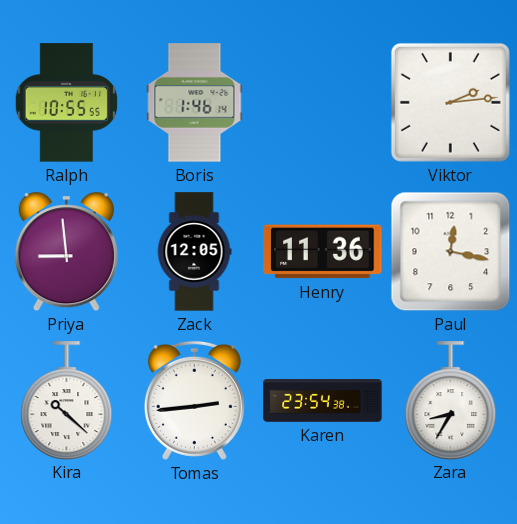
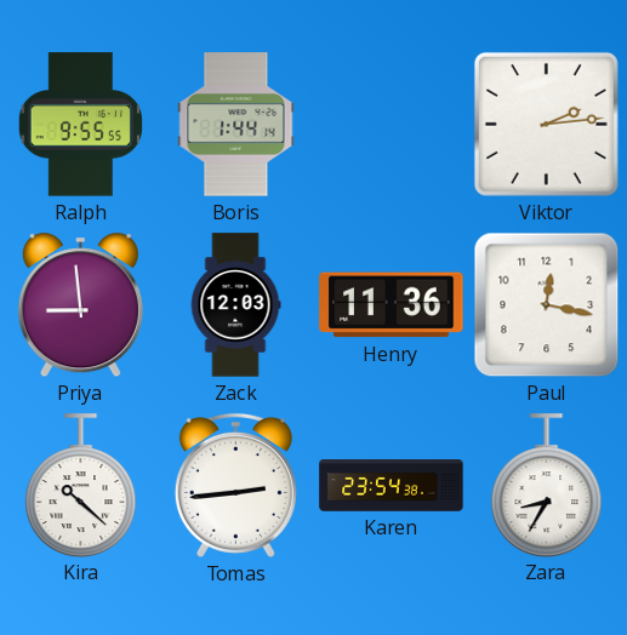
Ralph: 10:55 -> 9:55 (80, 125)
Boris: 1:46 -> 1:44 (236, 125)
Zack: 12:05 -> 12:03 (235, 305)
